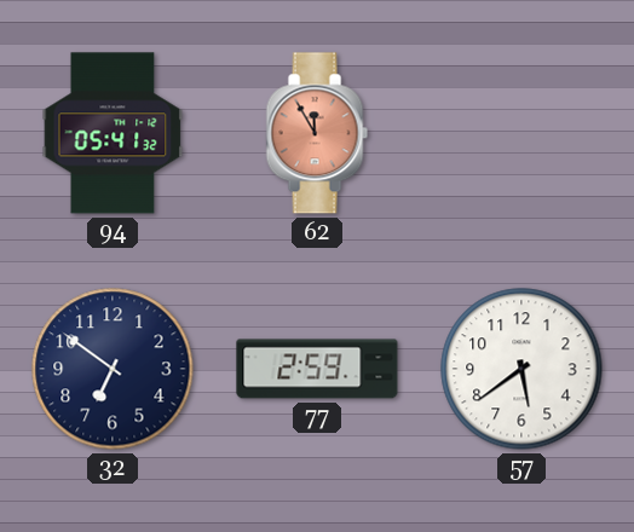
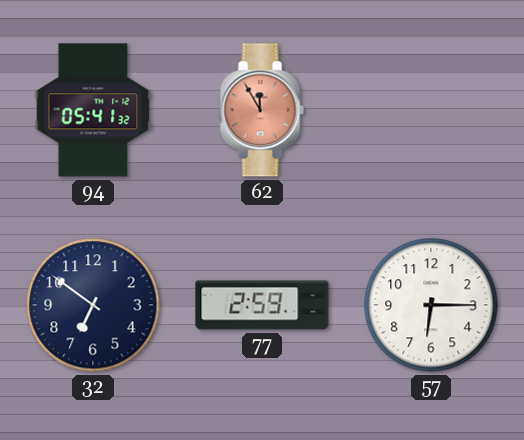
57: 5:39 -> 6:15 (431, 305)
